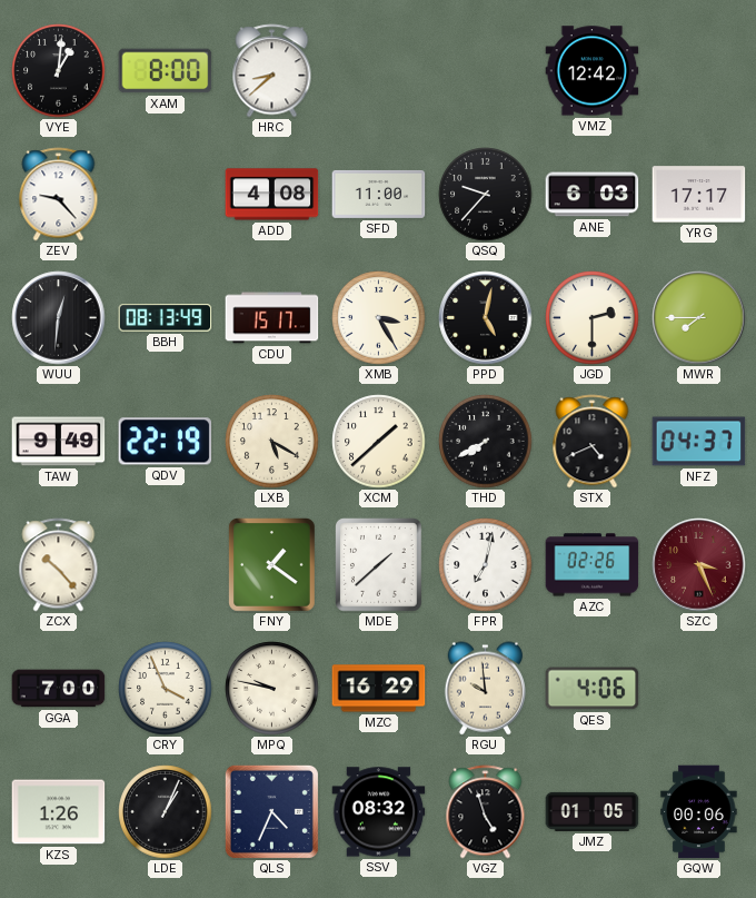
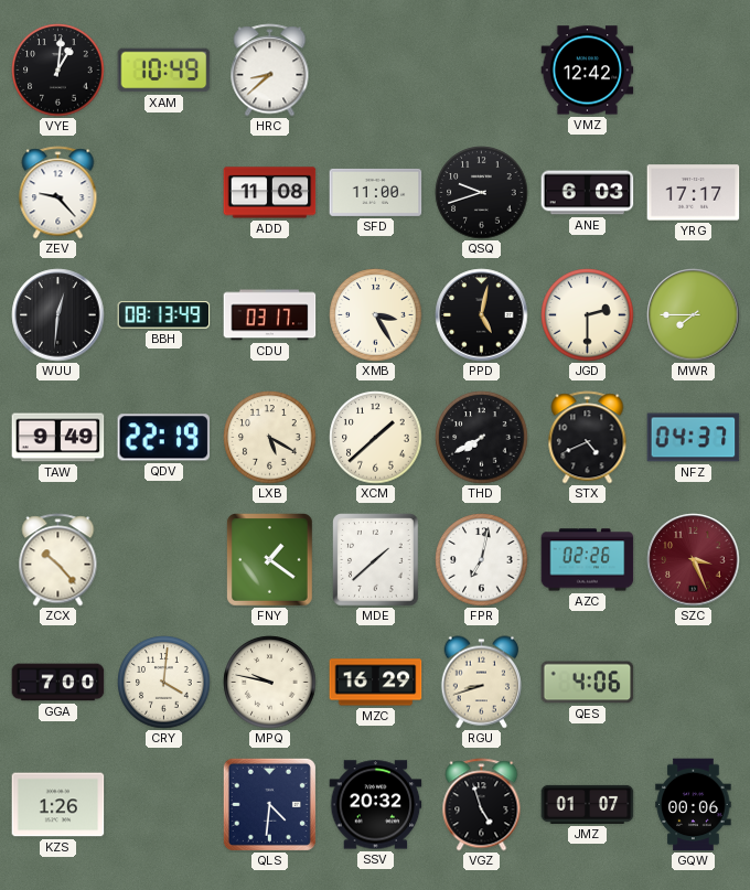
XAM: 8:00 -> 10:49 (164, 71)
ADD: 4:08 -> 11:08 (270, 193)
QSQ: 9:37 -> 9:42 (482, 193)
CDU: 15:17 -> 03:17 (270, 315)
CRY: 3:56 -> 4:01 (164, 683)
RGU: 9:59 -> 8:42 (481, 683)
LDE: 1:04 -> none (166, 812)
QLS: 4:34 -> 4:31 (269, 804)
SSV: 08:32 -> 20:32 (376, 805)
JMZ: 01:05 -> 01:07 (588, 804)
